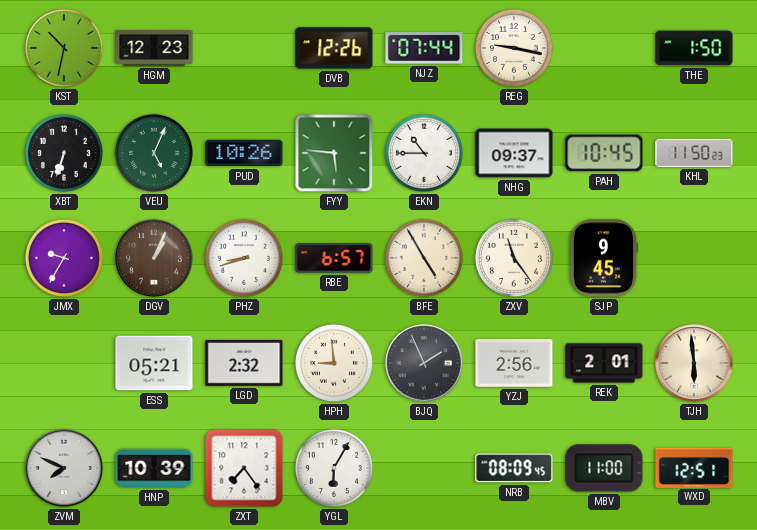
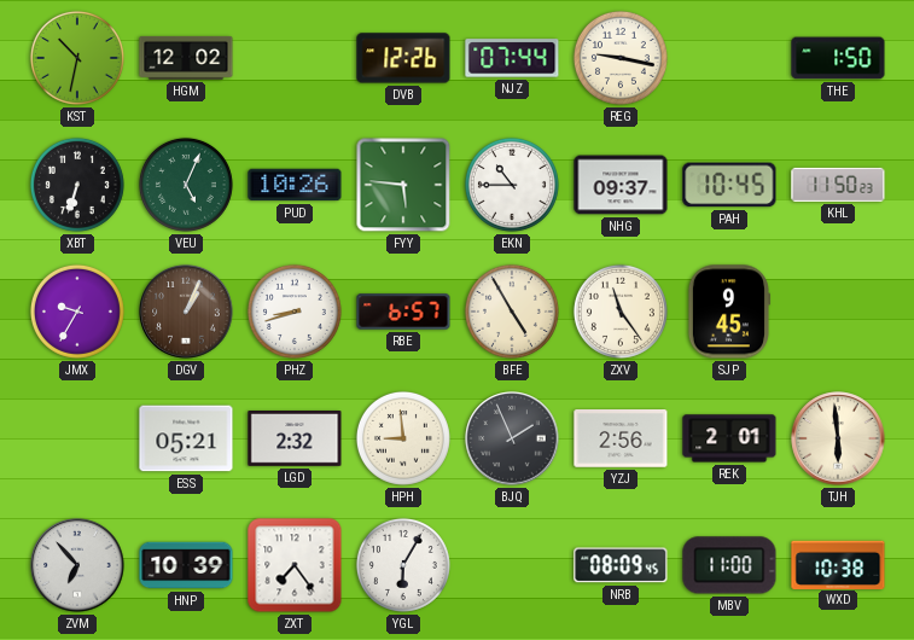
HGM: 12:23 -> 12:02 (186, 58)
ZVM: 7:49 -> 6:53 (77, 565)
WXD: 12:51 -> 10:38 (838, 564)
